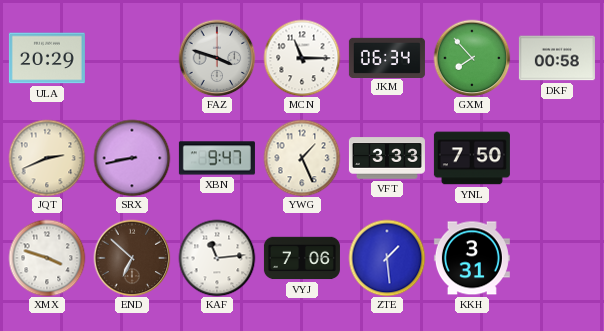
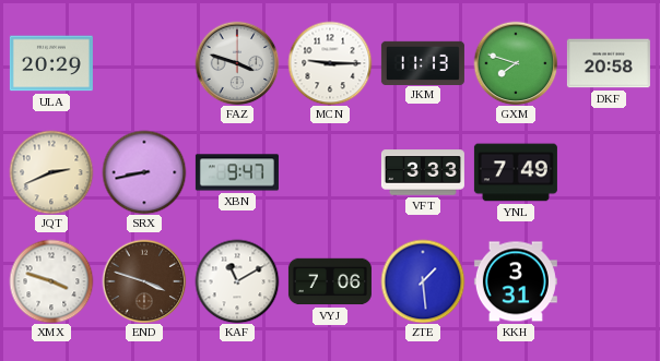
MCN: 11:15 -> 9:15 (330, 63)
JKM: 06:34 -> 11:13 (423, 62)
GXM: 7:53 -> 7:48 (516, 63)
DKF: 00:58 -> 20:58 (609, 63)
YWG: 1:26 -> none (302, 158)
YNL: 7:50 -> 7:49 (516, 172)
END: 6:52 -> 3:48 (144, 281)
KAF: 11:14 -> 11:10 (237, 281)
